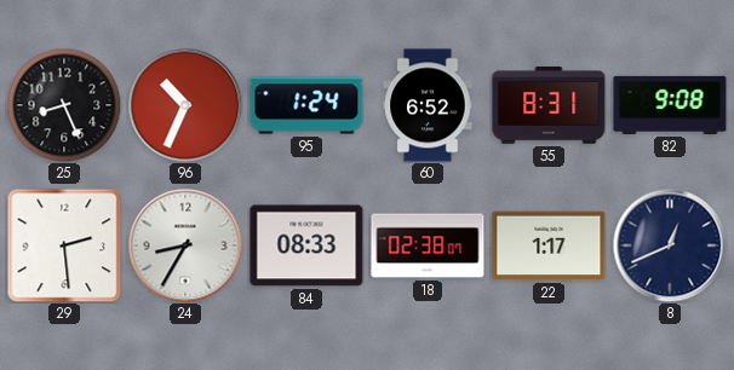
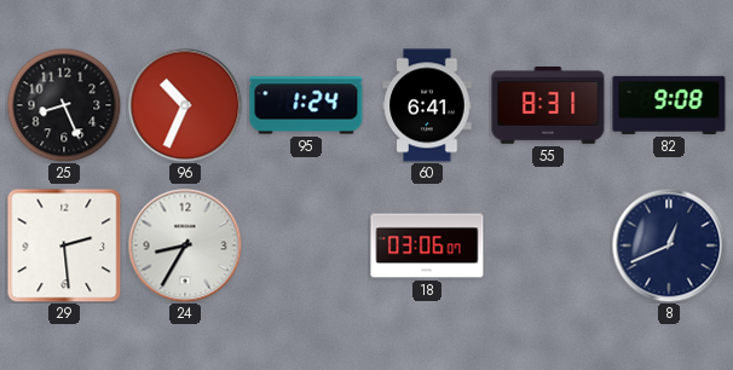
60: 6:52 -> 6:41 (427, 105)
84: 08:33 -> none (306, 245)
18: 02:38 -> 03:06 (427, 245)
22: 1:17 -> none (549, 245)
